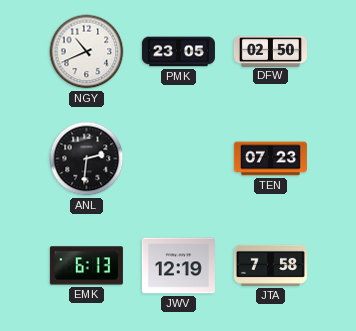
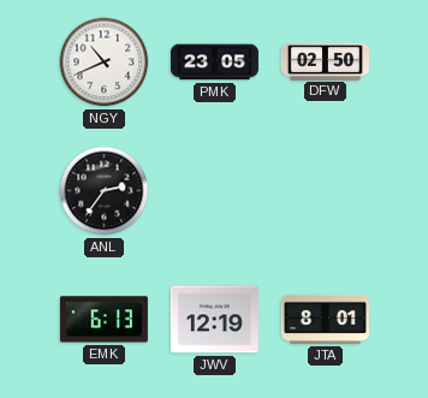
ANL: 2:31 -> 2:36 (105, 191)
TEN: 07:23 -> none (270, 159)
JTA: 7:58 -> 8:01 (325, 319)
